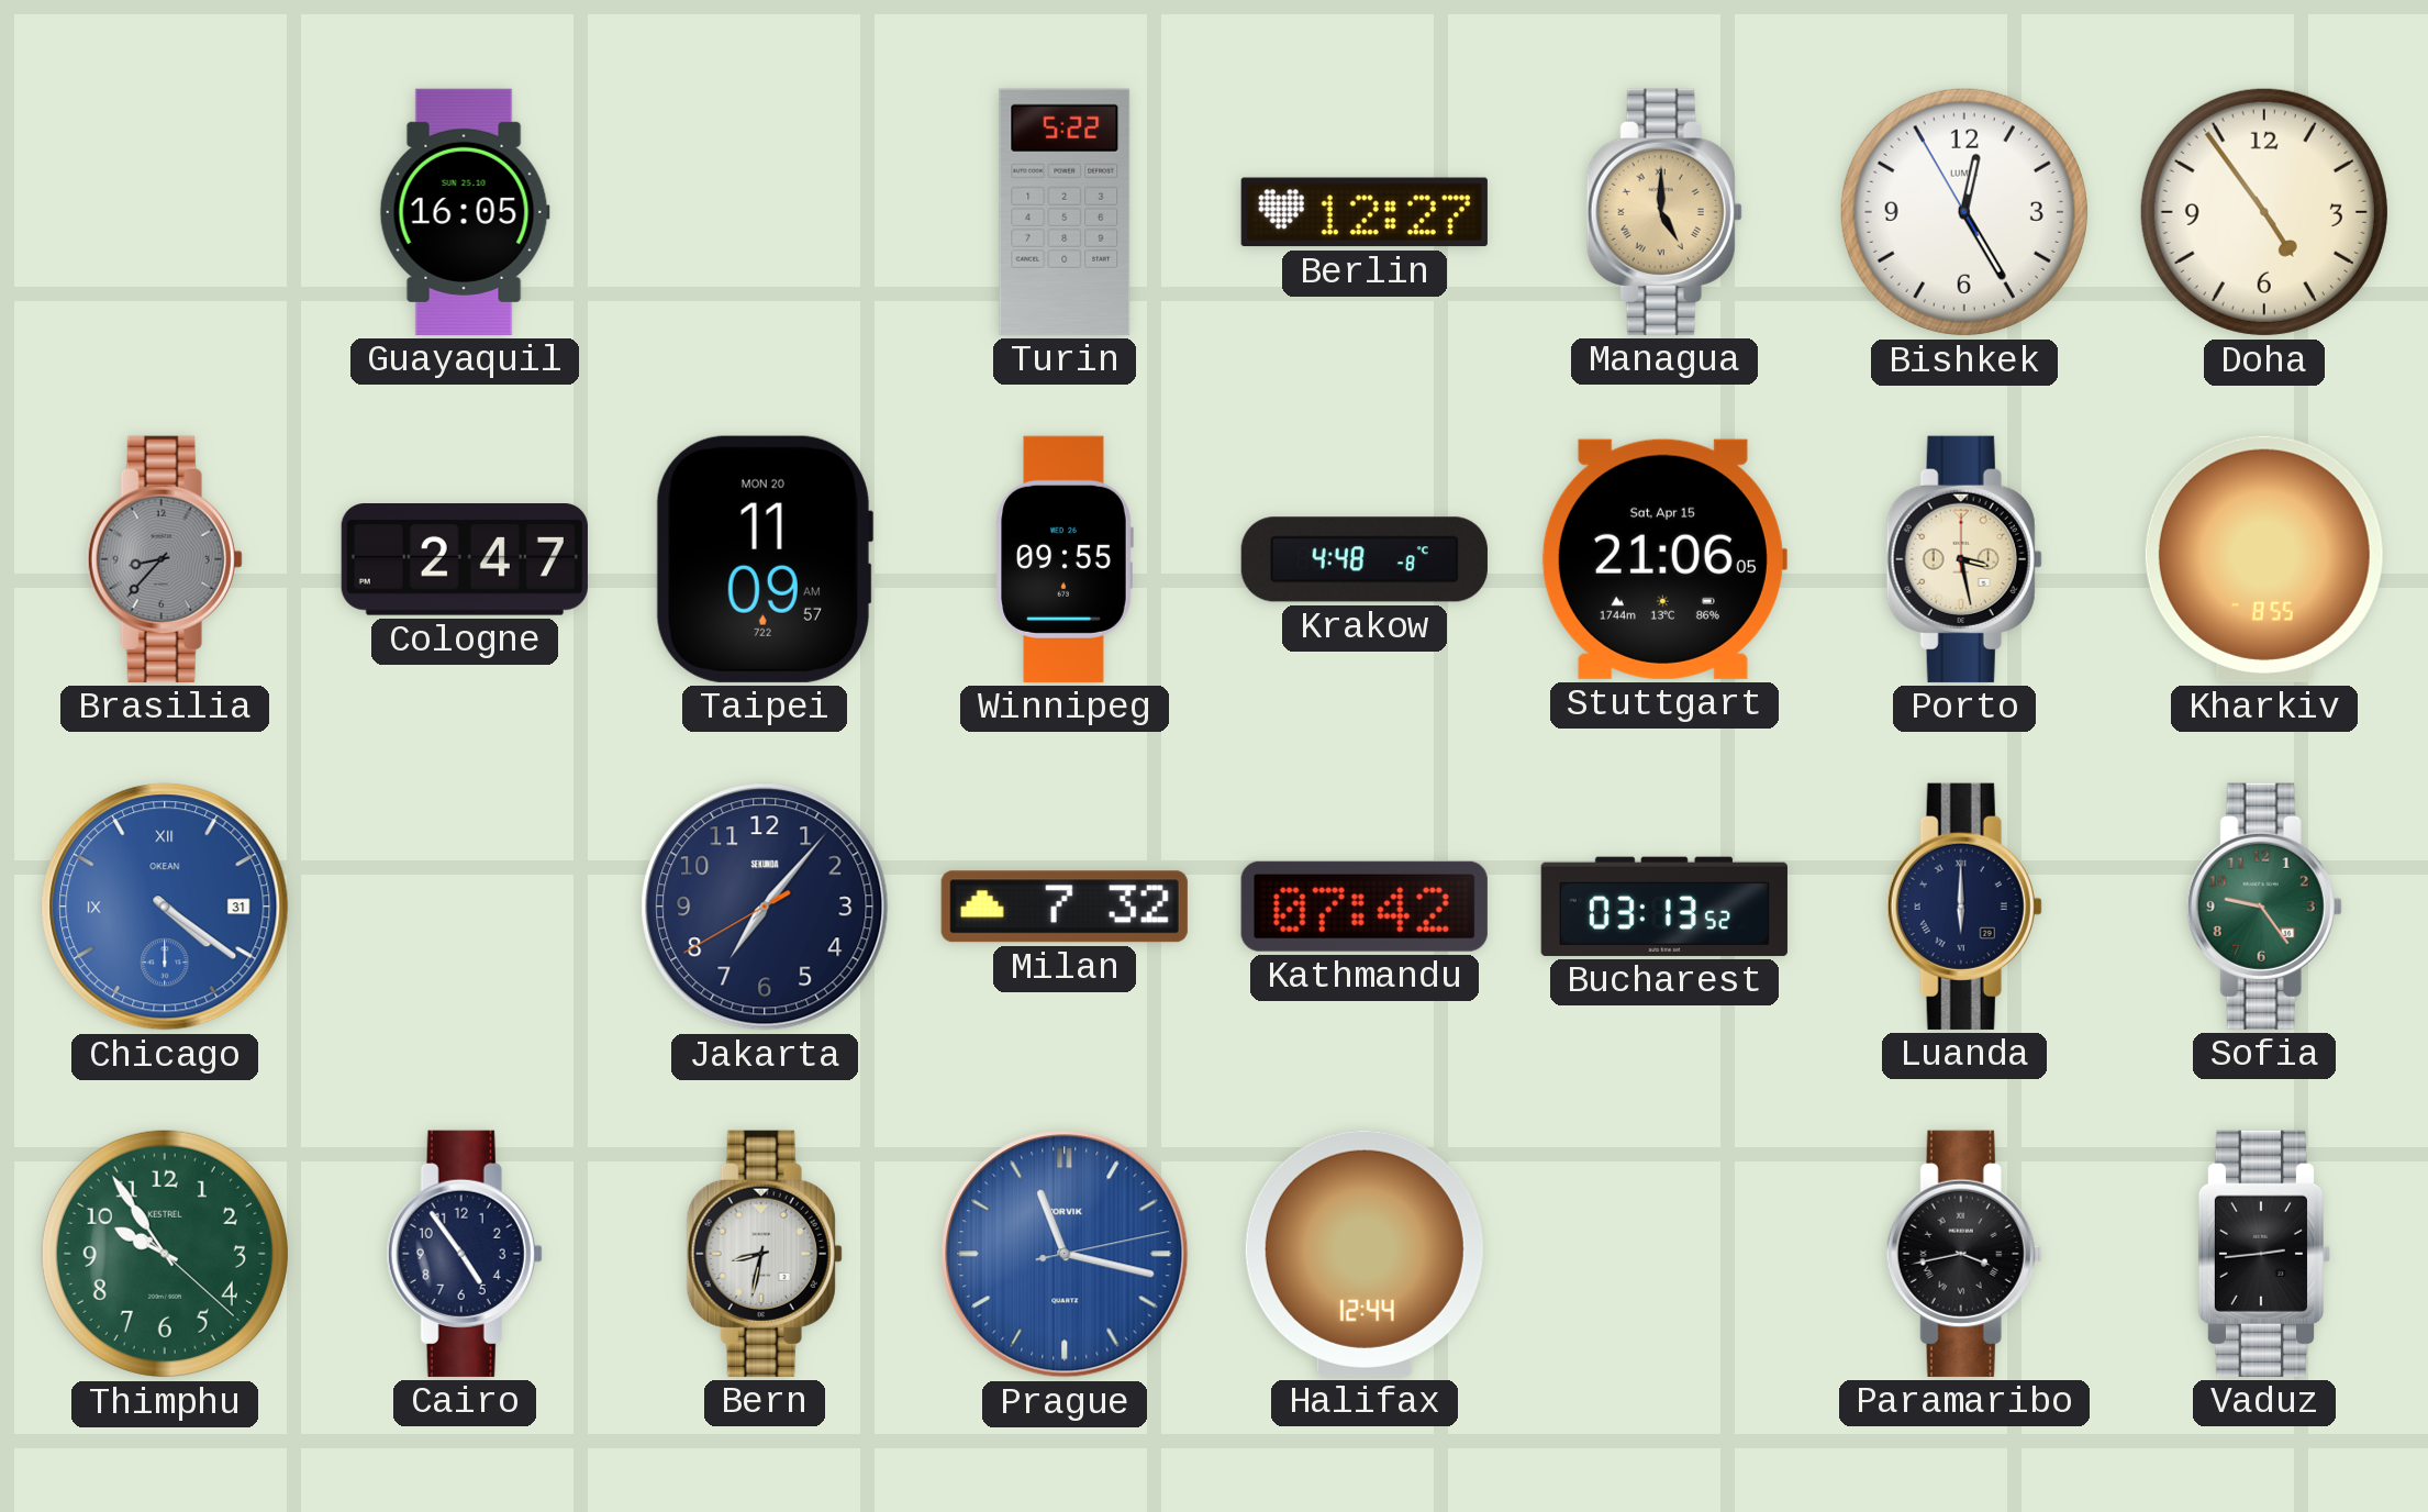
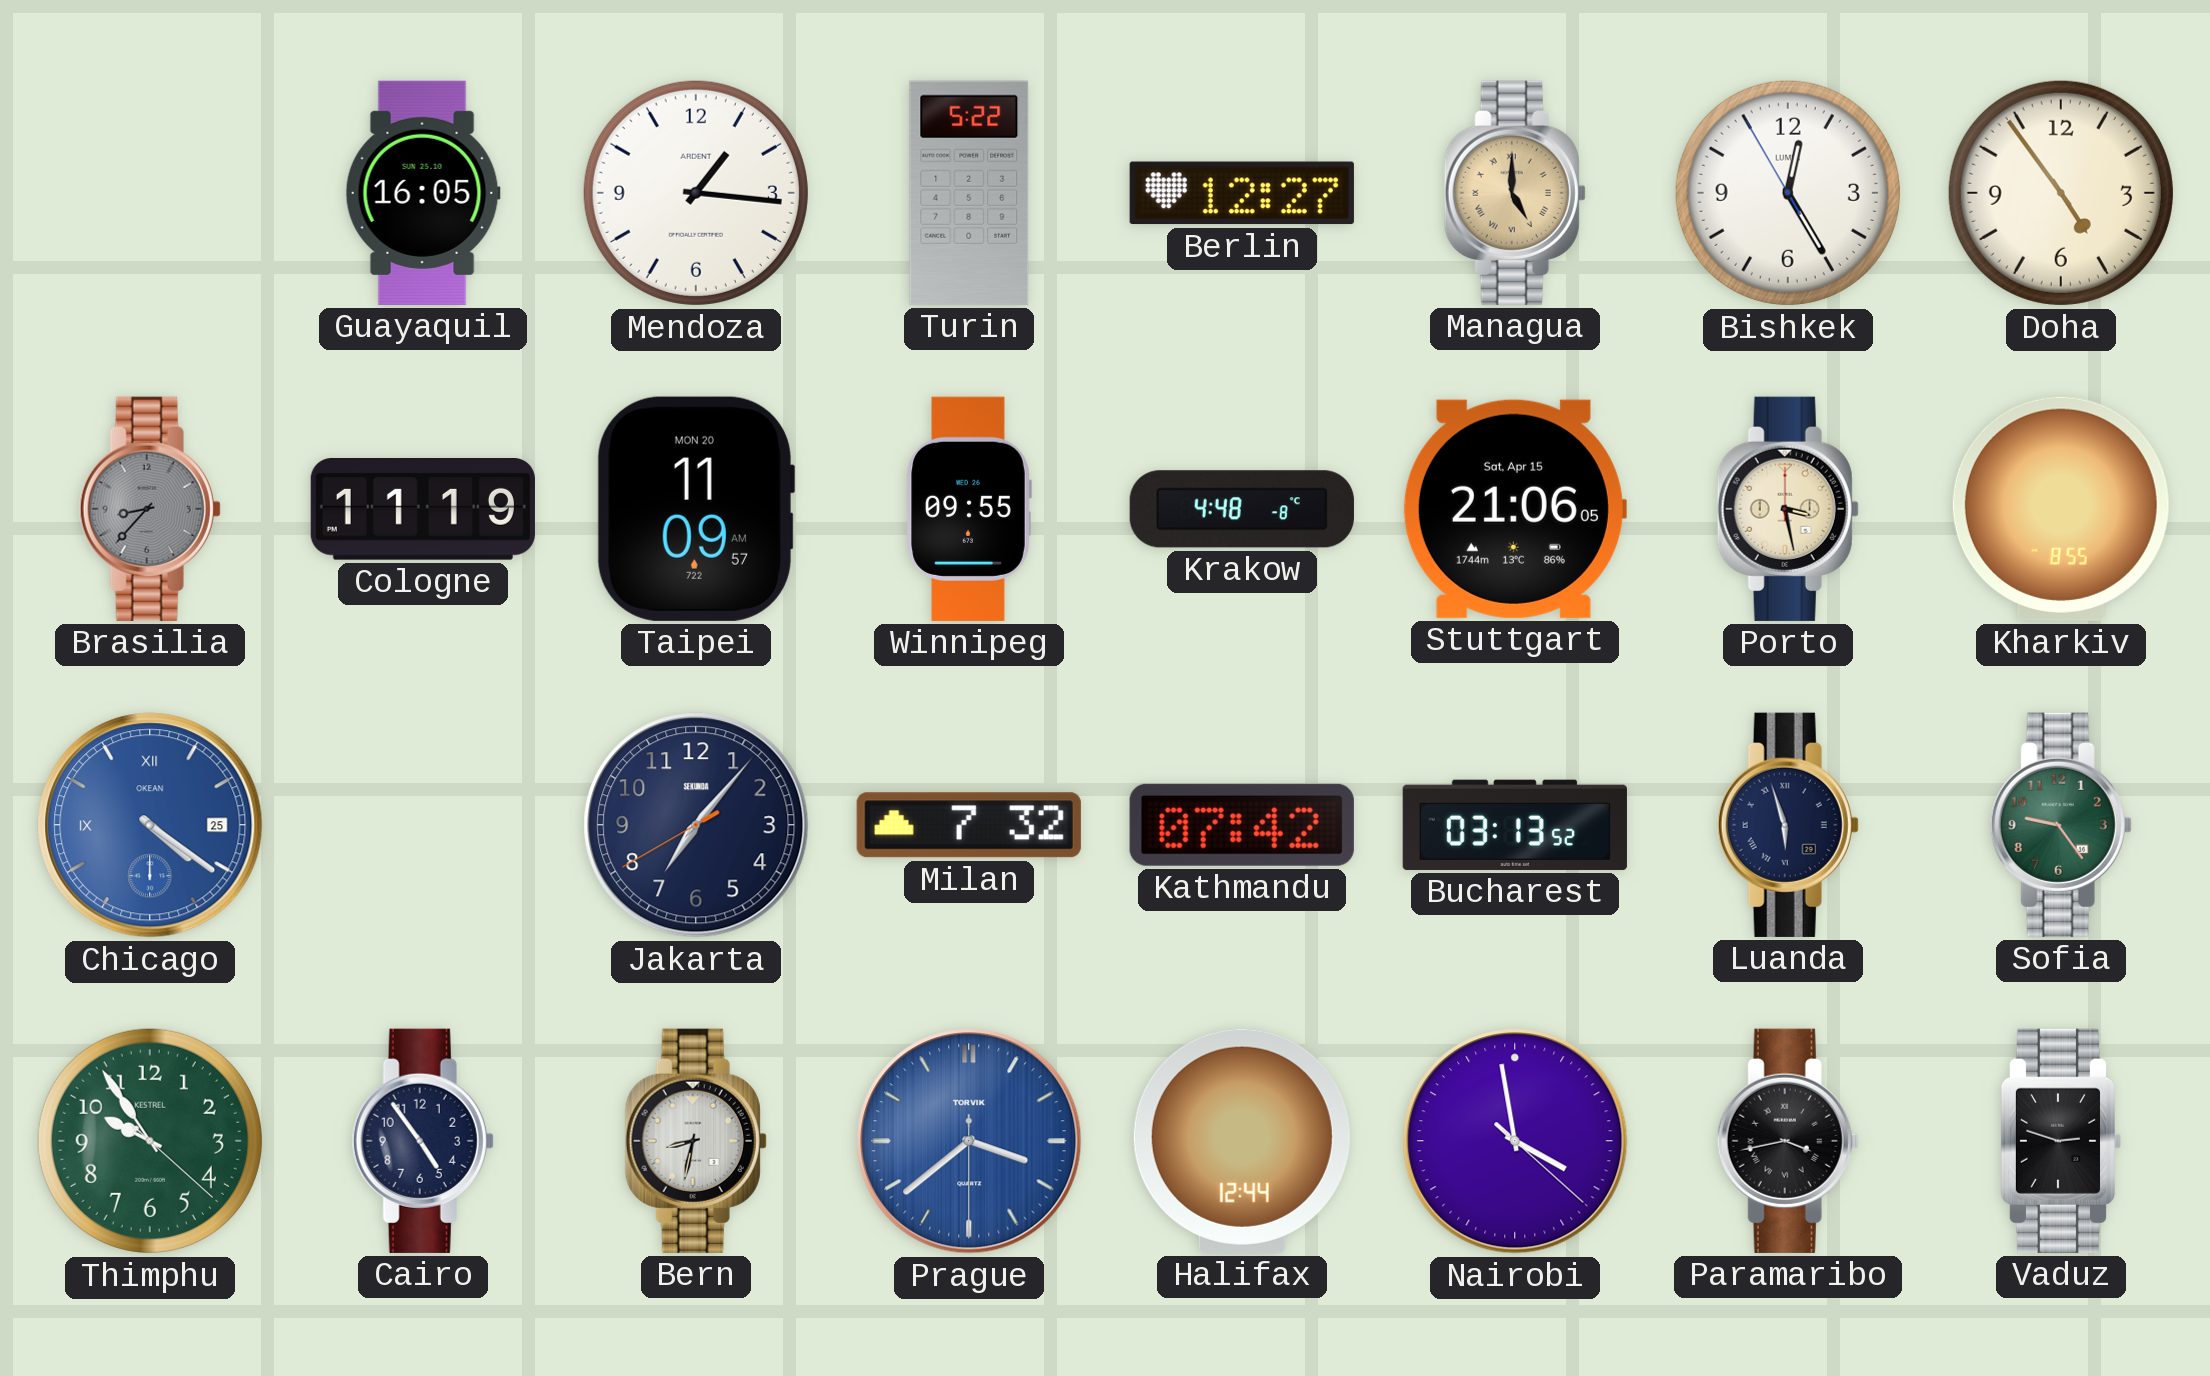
Mendoza: none -> 1:16 (696, 193)
Cologne: 2:47 -> 11:19 (423, 510)
Chicago date: 31 -> 25 (150, 825)
Luanda: 6:00 -> 5:57 (1788, 825)
Prague: 11:17 -> 3:38 (969, 1141)
Nairobi: none -> 3:58 (1515, 1141)
Vaduz: 2:44 -> 2:48 (2060, 1141)
